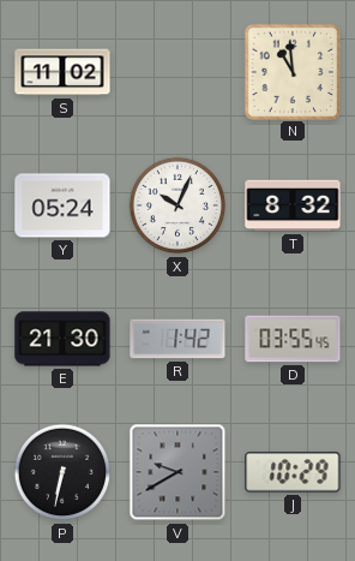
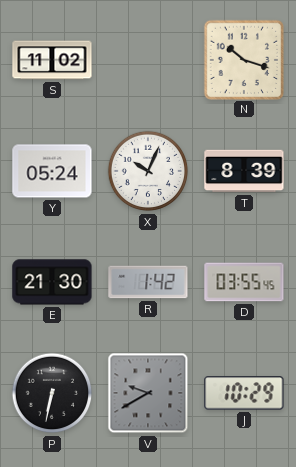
N: 10:59 -> 10:18 (243, 59)
T: 8:32 -> 8:39 (244, 171)
